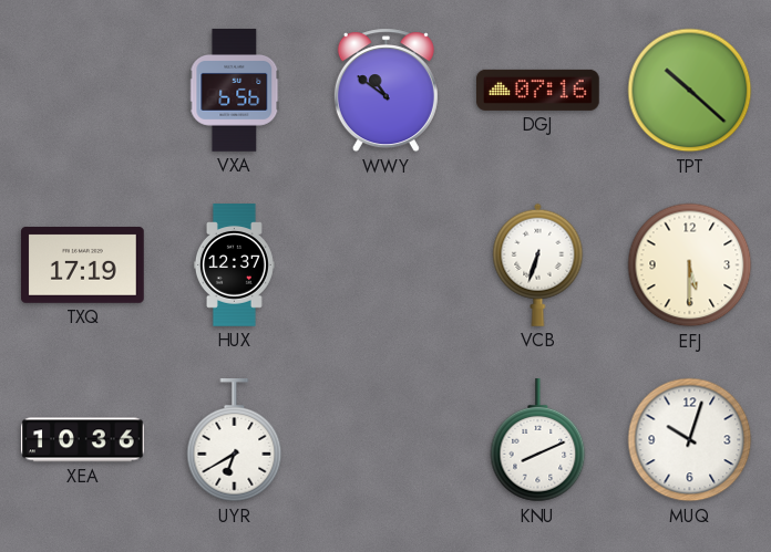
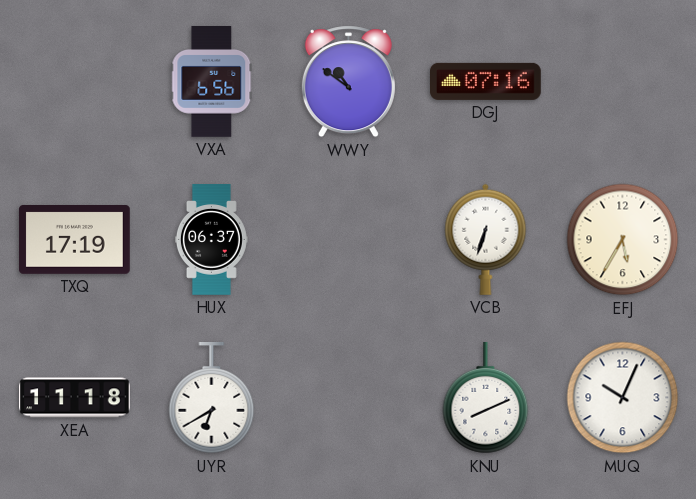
TPT: 10:22 -> none (690, 91)
HUX: 12:37 -> 06:37 (211, 240)
EFJ: 5:30 -> 5:35 (623, 240)
XEA: 10:36 -> 11:18 (75, 398)
MUQ: 10:03 -> 10:04 (623, 398)
